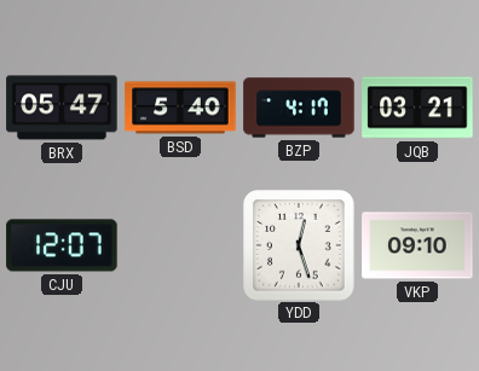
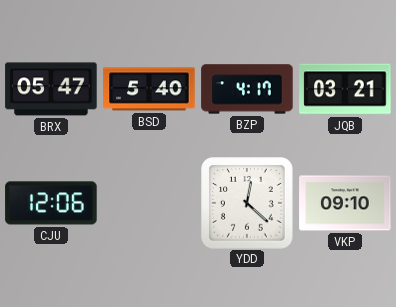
CJU: 12:07 -> 12:06 (51, 203)
YDD: 12:27 -> 12:22 (247, 203)
